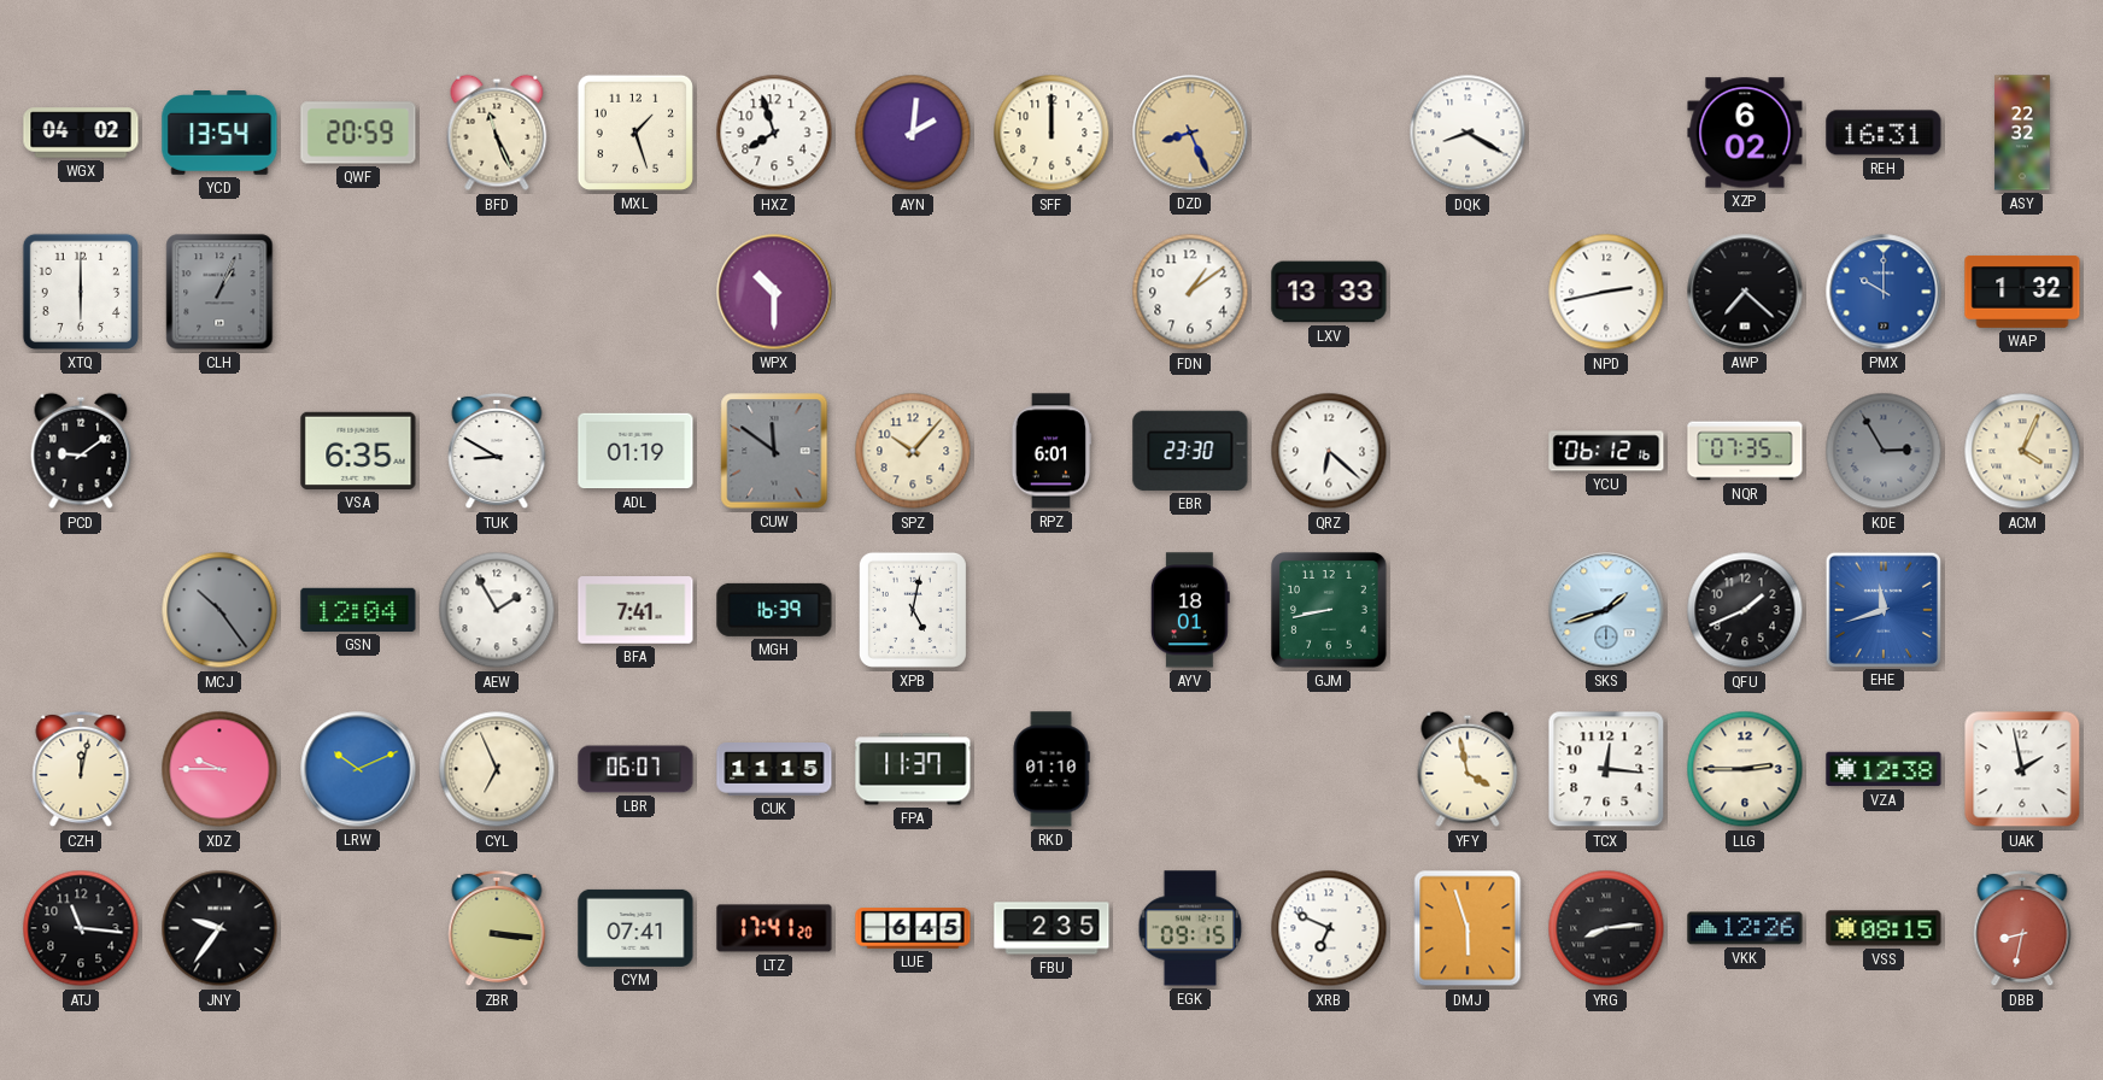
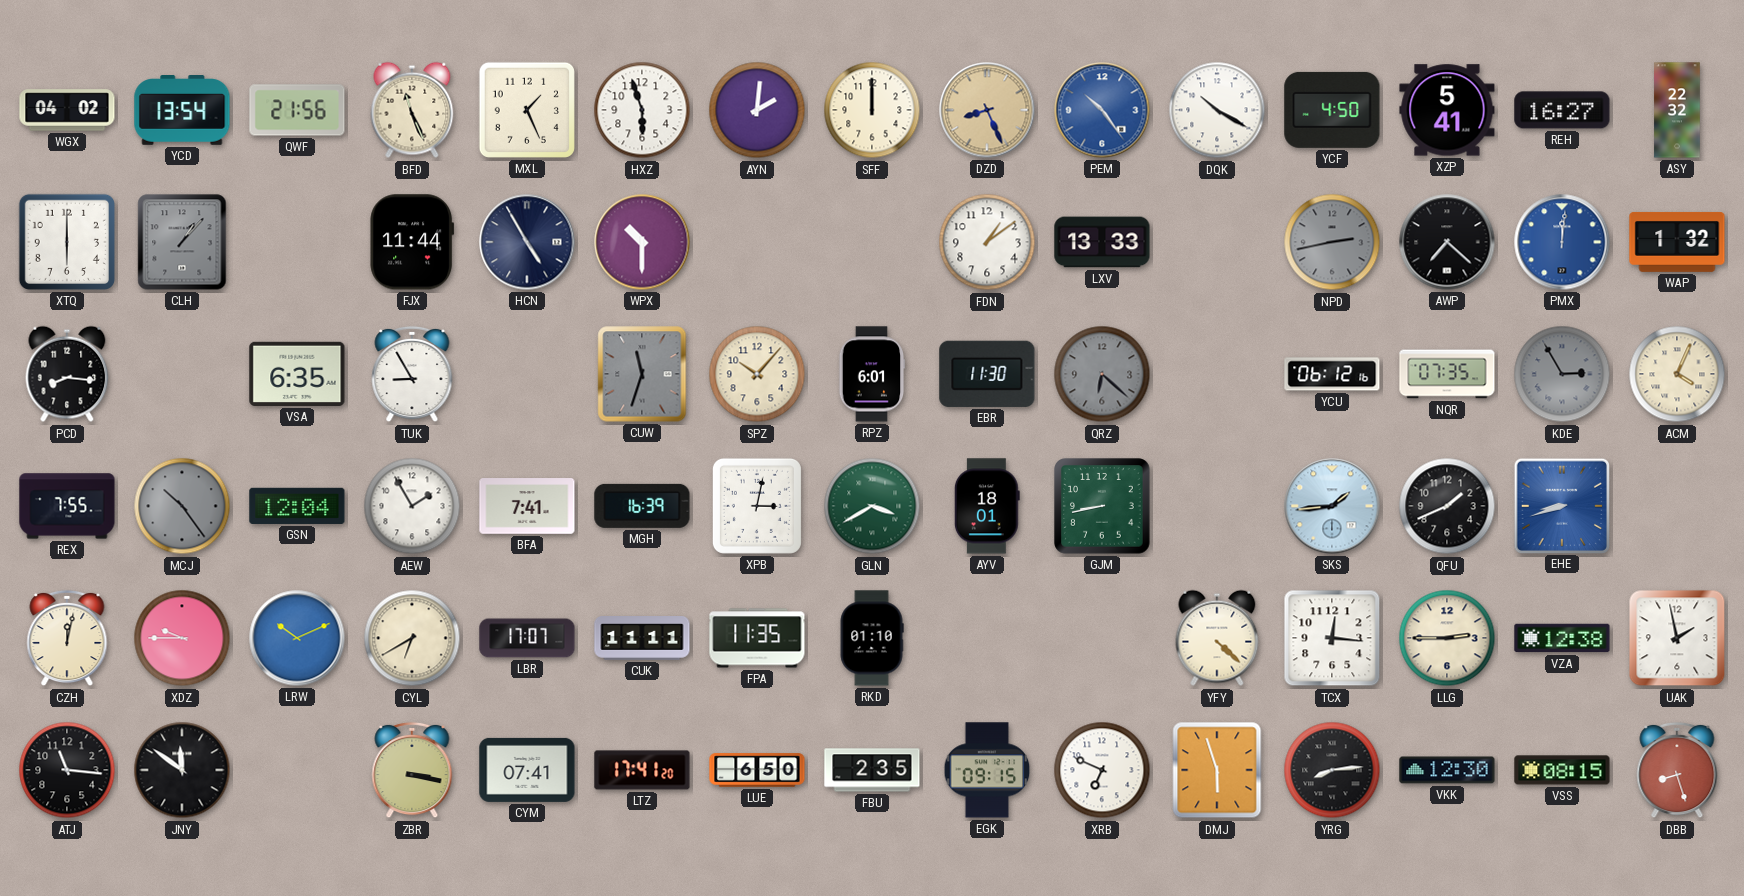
QWF: 20:59 -> 21:56 (297, 110)
MXL: 1:27 -> 1:26 (527, 110)
HXZ: 7:57 -> 5:57 (642, 110)
PEM: none -> 10:24 (1102, 110)
DQK: 8:20 -> 10:20 (1217, 110)
YCF: none -> 4:50 (1332, 110)
XZP: 6:02 -> 5:41 (1447, 110)
REH: 16:31 -> 16:27 (1562, 110)
CLH: 1:04 -> 1:07 (182, 242)
FJX: none -> 11:44 (412, 242)
HCN: none -> 4:55 (527, 242)
NPD dial: white -> grey (1332, 242)
PMX: 10:00 -> 12:01 (1562, 242)
PCD: 9:09 -> 8:16 (67, 374)
TUK: 8:50 -> 8:55 (412, 374)
ADL: 01:19 -> none (635, 451)
CUW: 11:51 -> 11:33 (642, 374)
EBR: 23:30 -> 11:30 (987, 374)
QRZ dial: white -> grey (1102, 374)
REX: none -> 7:55 (67, 506)
XPB: 5:02 -> 3:02 (757, 506)
GLN: none -> 3:40 (872, 506)
SKS: 1:42 -> 1:44 (1332, 506)
EHE: 11:42 -> 8:42 (1561, 505)
CYL: 6:56 -> 6:40 (412, 638)
LBR: 06:07 -> 17:07 (527, 638)
CUK: 11:15 -> 11:11 (642, 638)
FPA: 11:37 -> 11:35 (757, 638)
YFY: 3:58 -> 4:22 (1217, 638)
JNY: 9:36 -> 11:51 (182, 770)
ZBR: 3:16 -> 3:17 (412, 770)
LUE: 6:45 -> 6:50 (757, 770)
VKK: 12:26 -> 12:30 (1447, 770)
DBB: 8:32 -> 8:27 (1677, 770)
